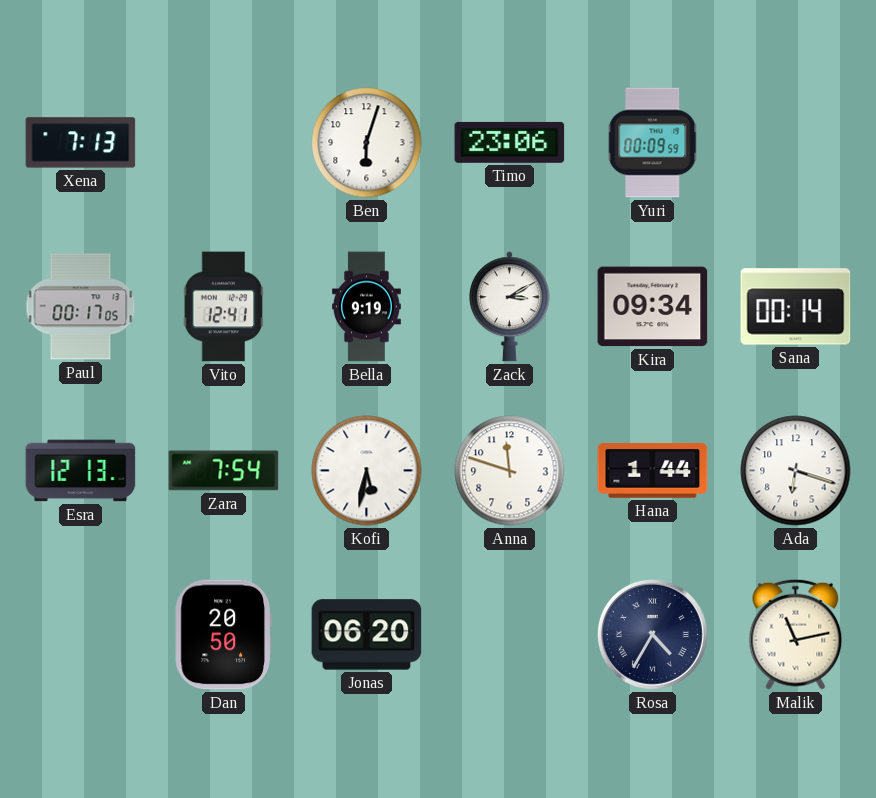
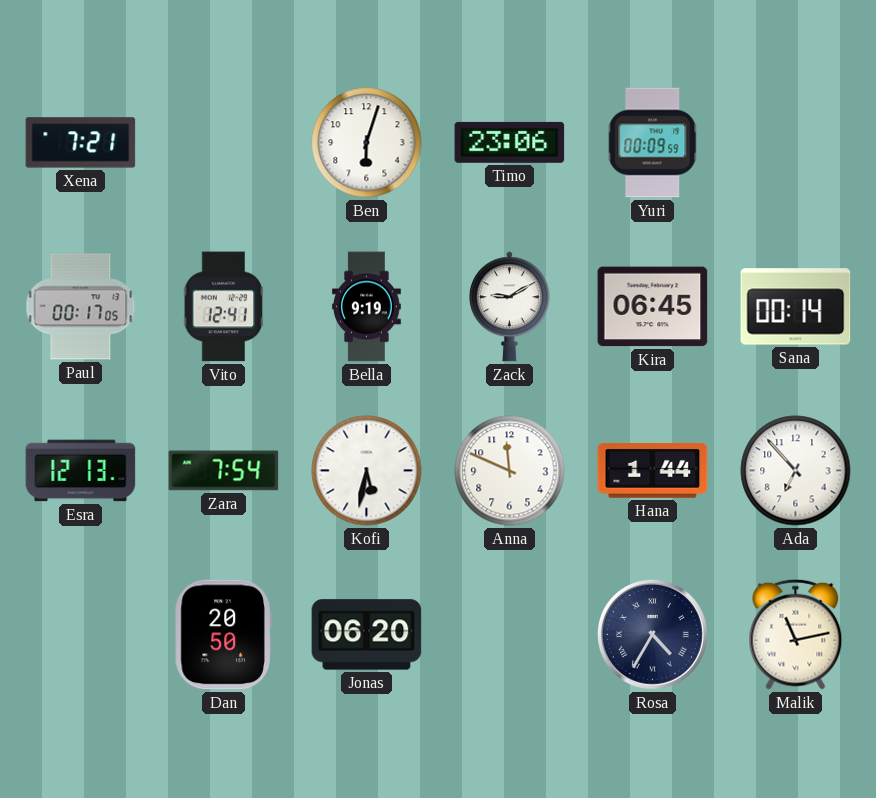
Xena: 7:13 -> 7:21 (81, 143)
Zack: 3:10 -> 9:10 (509, 307)
Kira: 09:34 -> 06:45 (653, 307)
Anna: 11:48 -> 11:49 (510, 471)
Ada: 6:18 -> 6:53 (796, 471)
